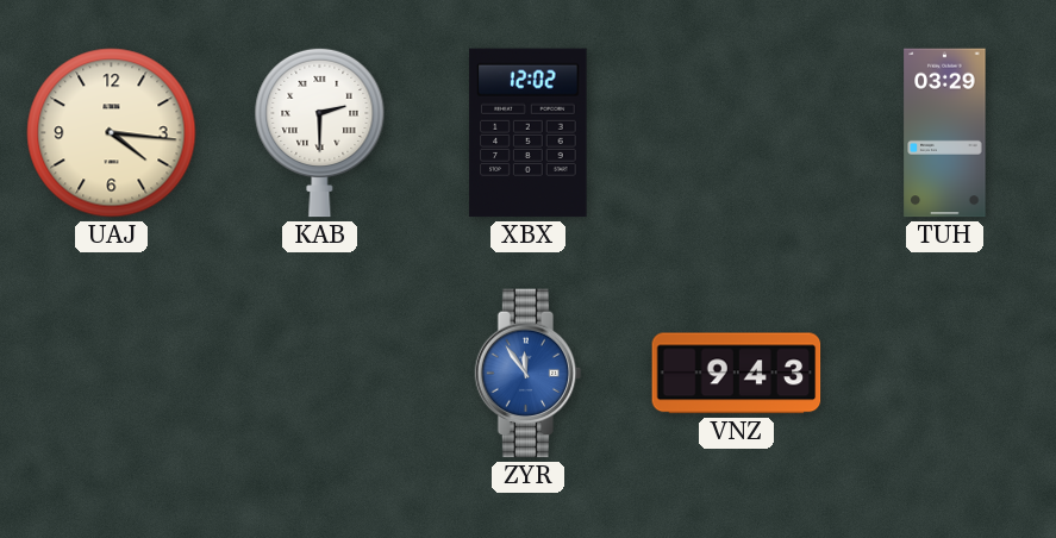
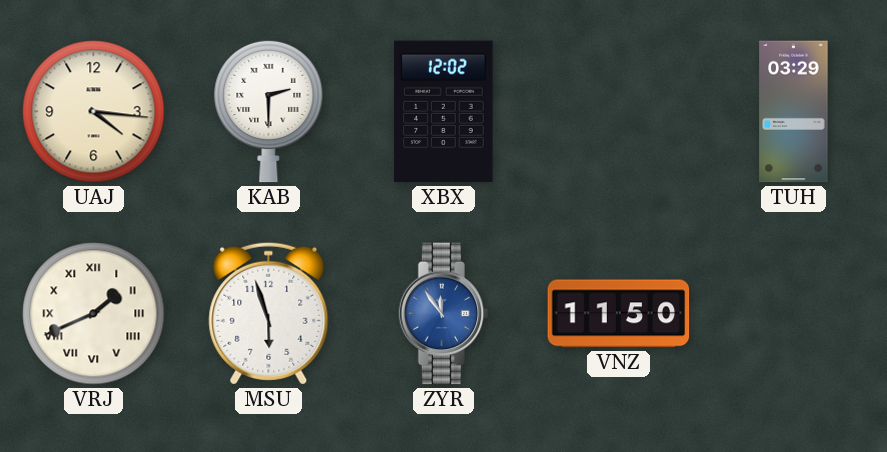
VRJ: none -> 1:41 (94, 314)
MSU: none -> 5:57 (269, 313)
VNZ: 9:43 -> 11:50 (619, 314)
